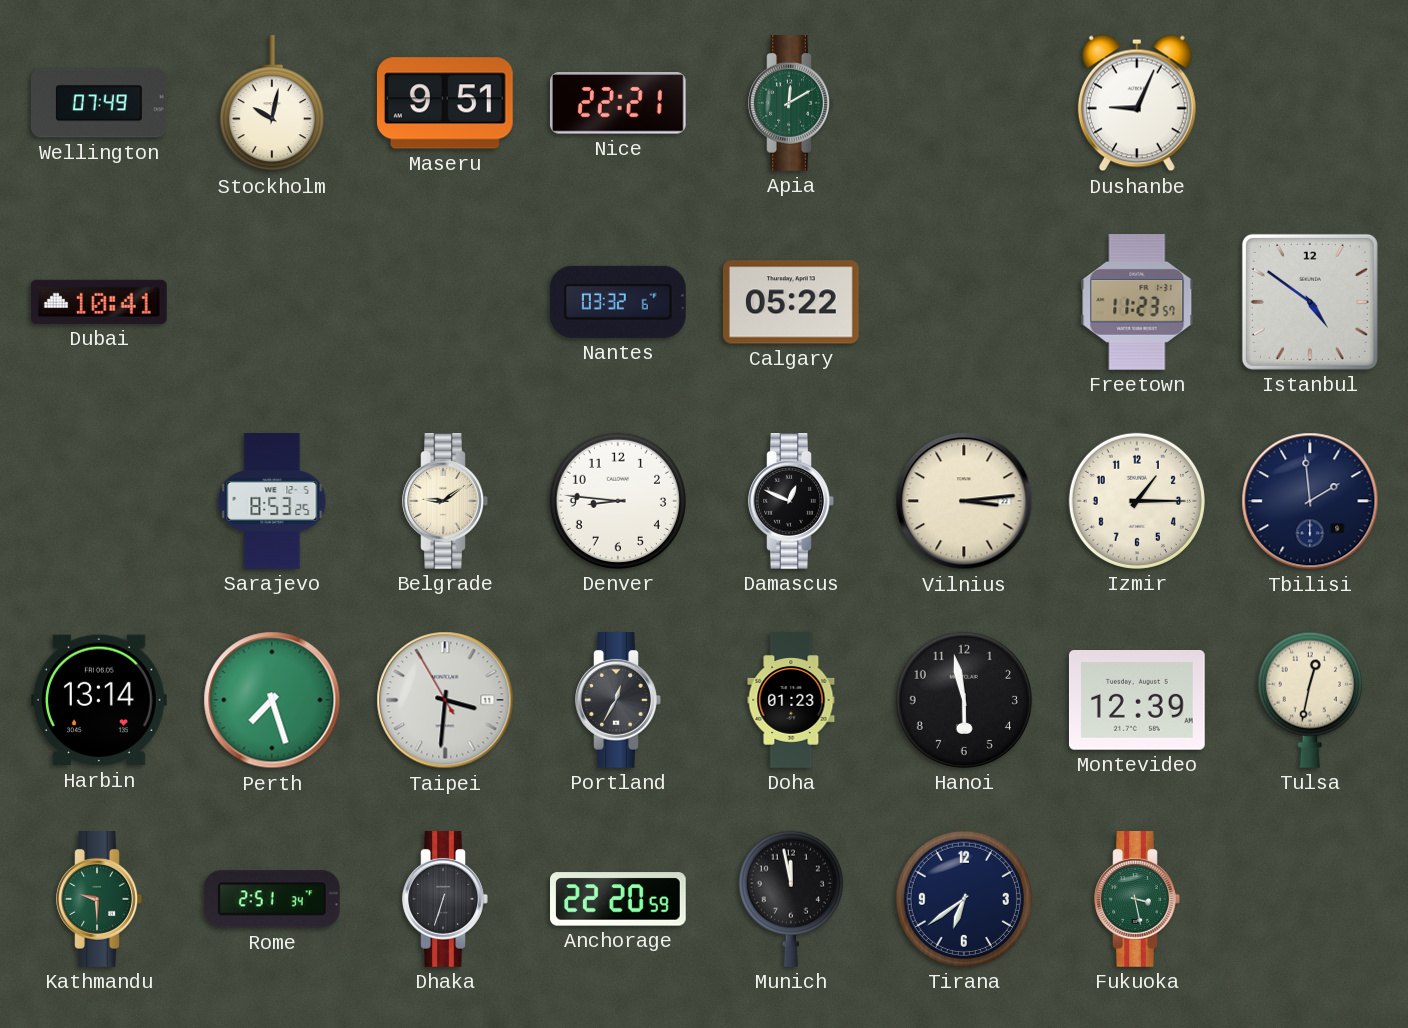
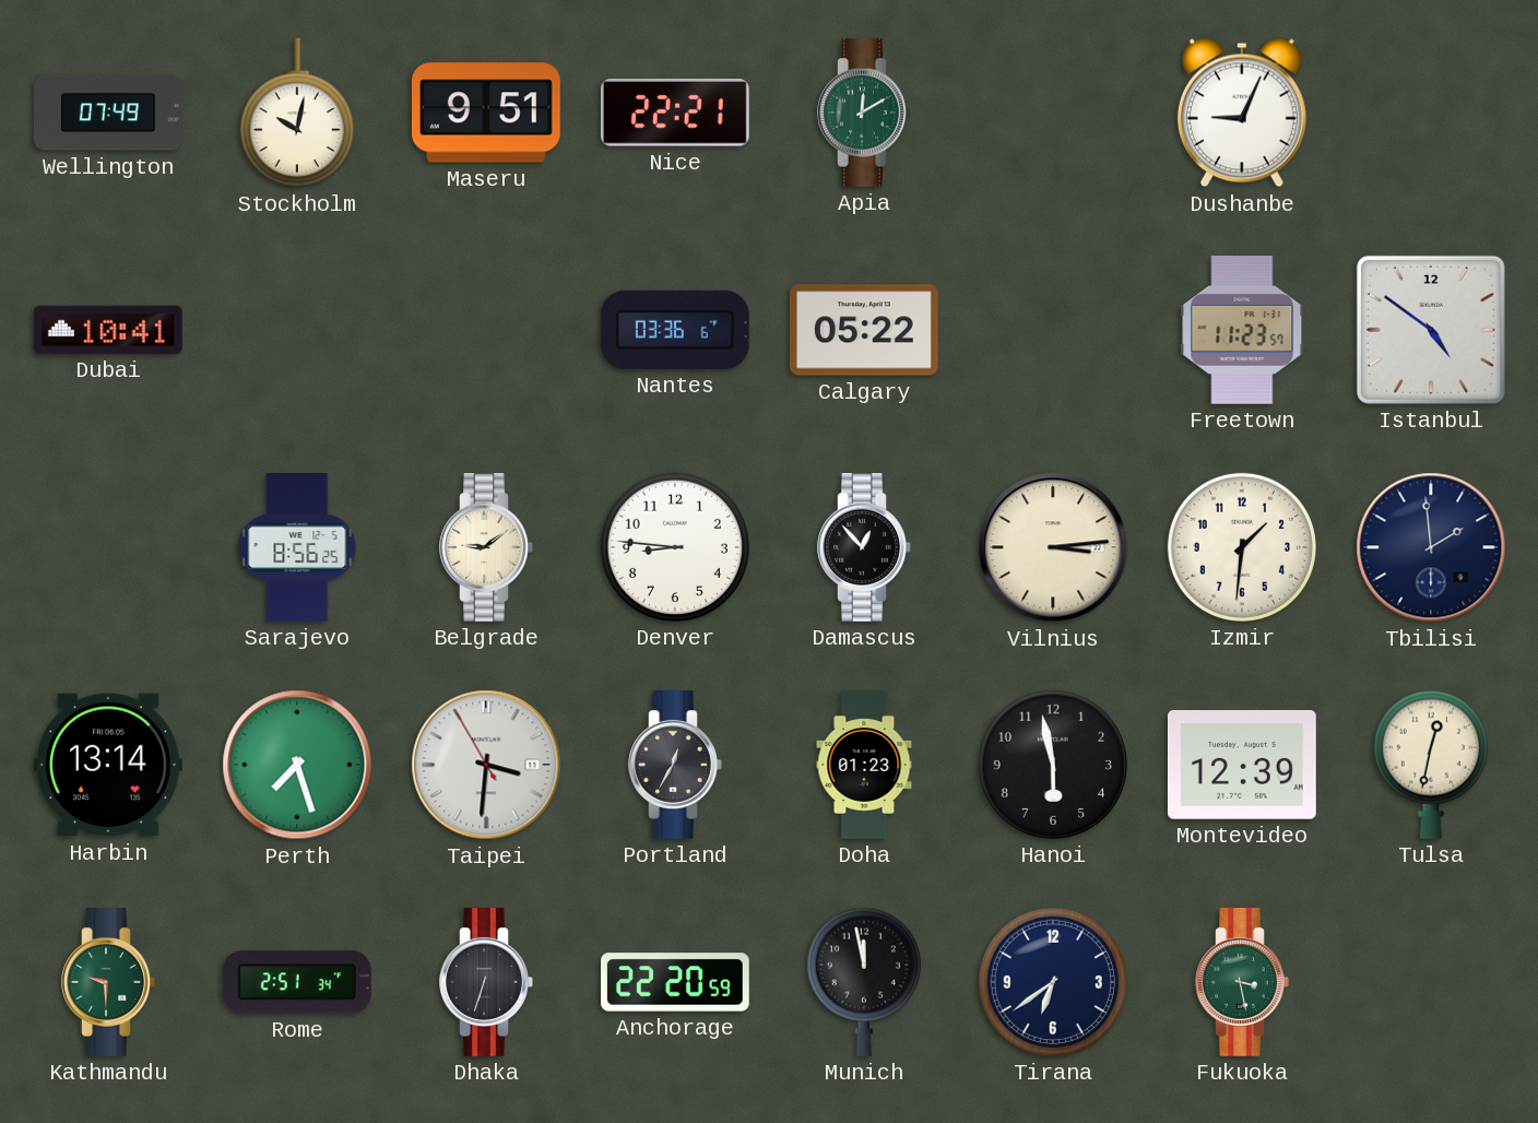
Nantes: 03:32 -> 03:36 (675, 330)
Sarajevo: 8:53 -> 8:56 (297, 548)
Damascus: 12:49 -> 12:53 (864, 548)
Izmir: 1:15 -> 1:31 (1242, 547)
